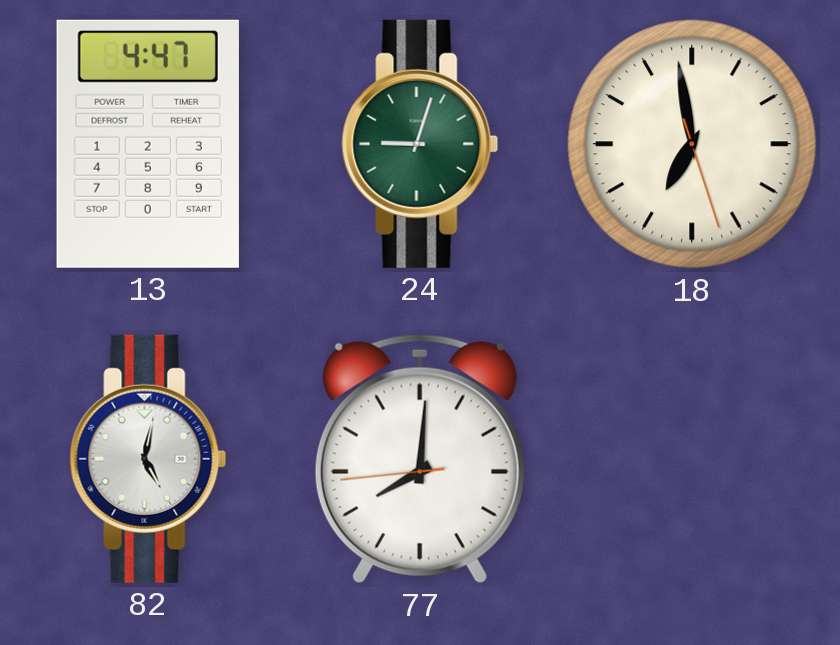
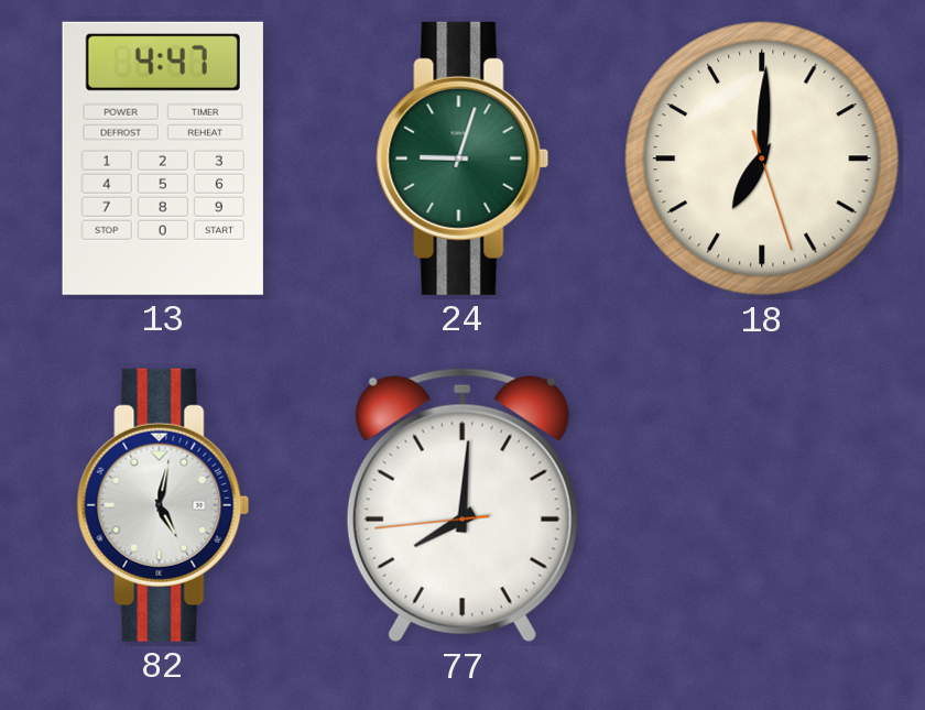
18: 6:58 -> 7:00 (762, 159)
